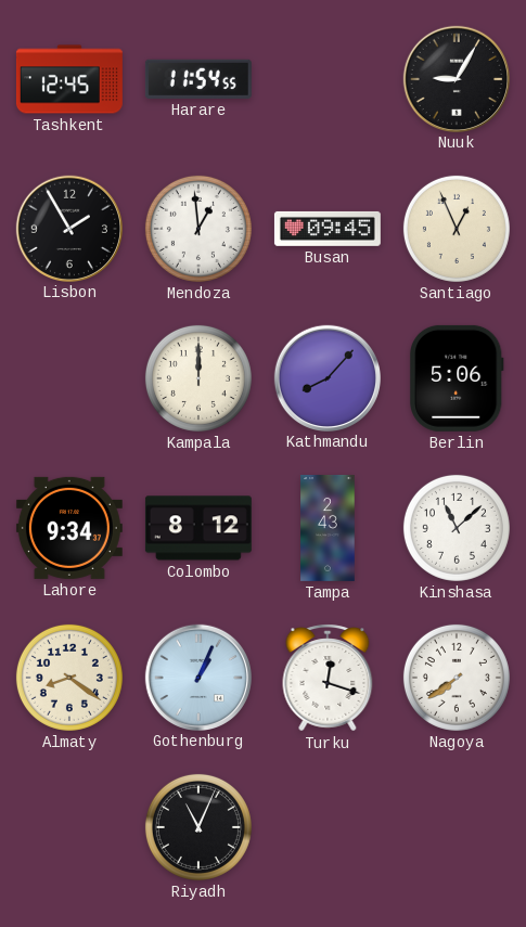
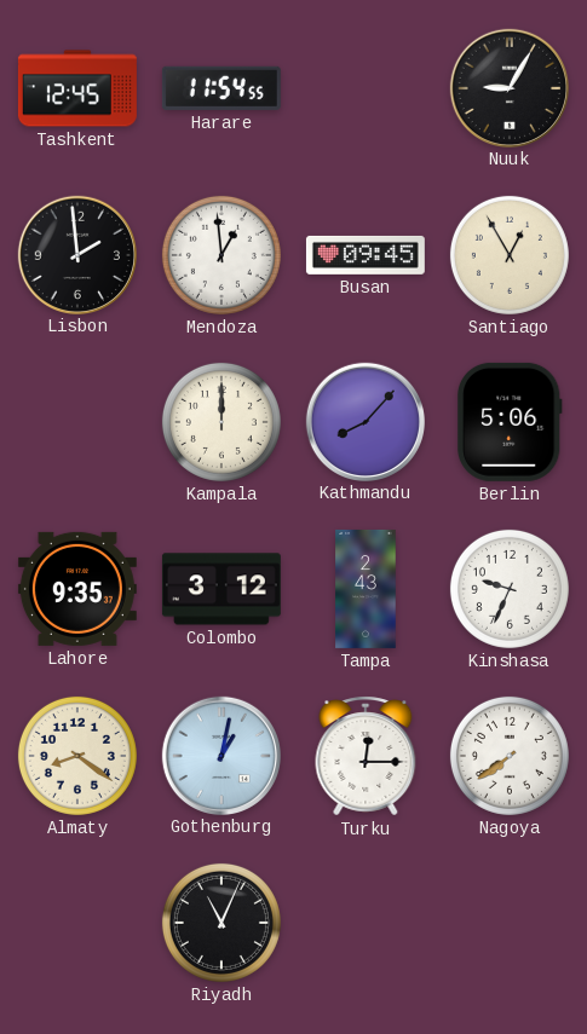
Lisbon: 1:55 -> 1:59 (76, 254)
Santiago: 12:56 -> 12:55 (510, 255)
Lahore: 9:34 -> 9:35 (77, 589)
Colombo: 8:12 -> 3:12 (221, 589)
Kinshasa: 11:08 -> 9:34 (510, 589)
Gothenburg: 1:04 -> 1:02 (220, 755)
Turku: 12:18 -> 12:15 (366, 756)
